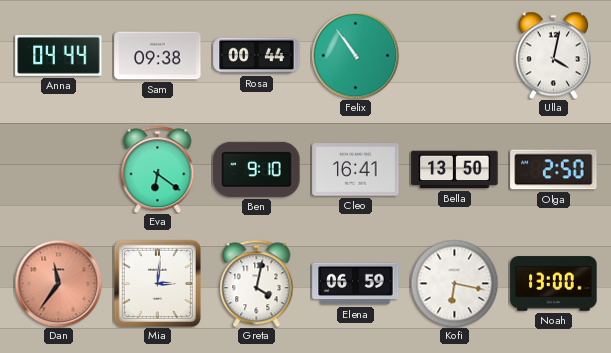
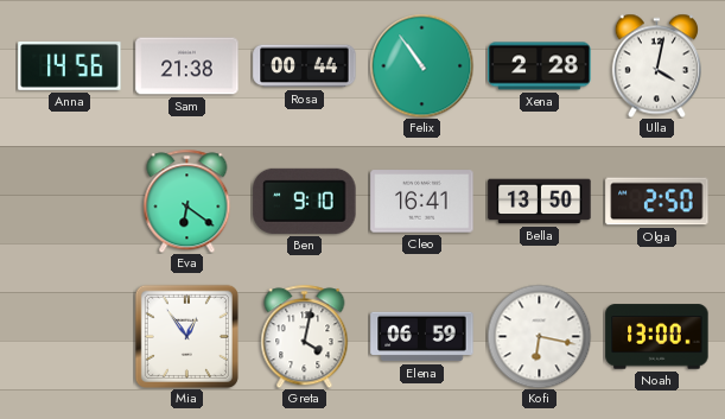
Anna: 04:44 -> 14:56 (70, 66)
Sam: 09:38 -> 21:38 (187, 66)
Xena: none -> 2:28 (540, 66)
Dan: 11:36 -> none (58, 283)
Mia: 3:01 -> 12:54 (186, 336)
